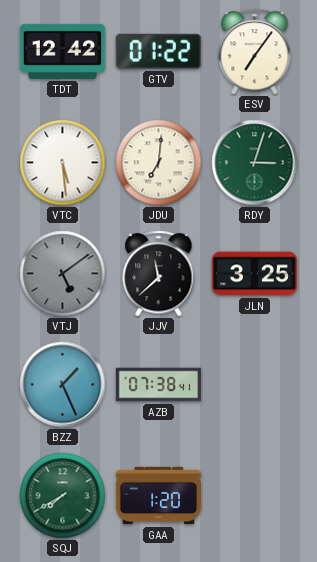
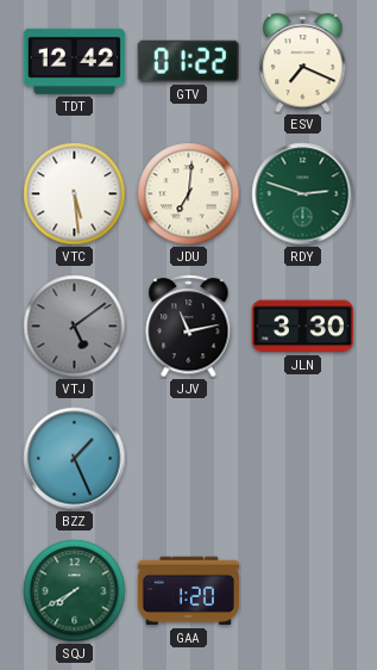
ESV: 7:06 -> 7:19 (303, 62)
RDY: 3:03 -> 2:48 (303, 194)
JJV: 11:38 -> 11:13 (189, 327)
JLN: 3:25 -> 3:30 (302, 327)
AZB: 07:38 -> none (158, 385)
